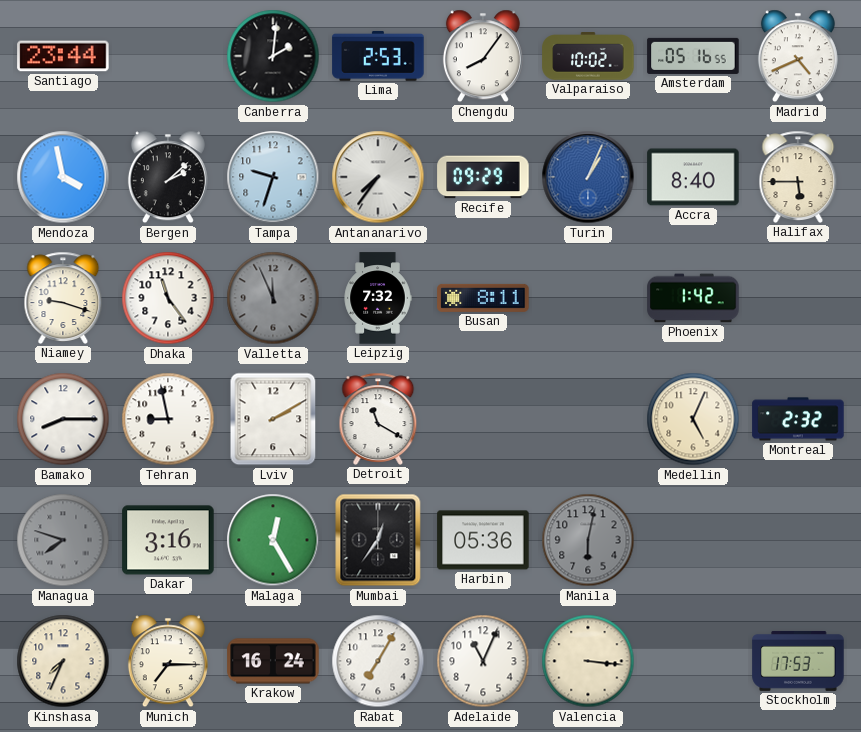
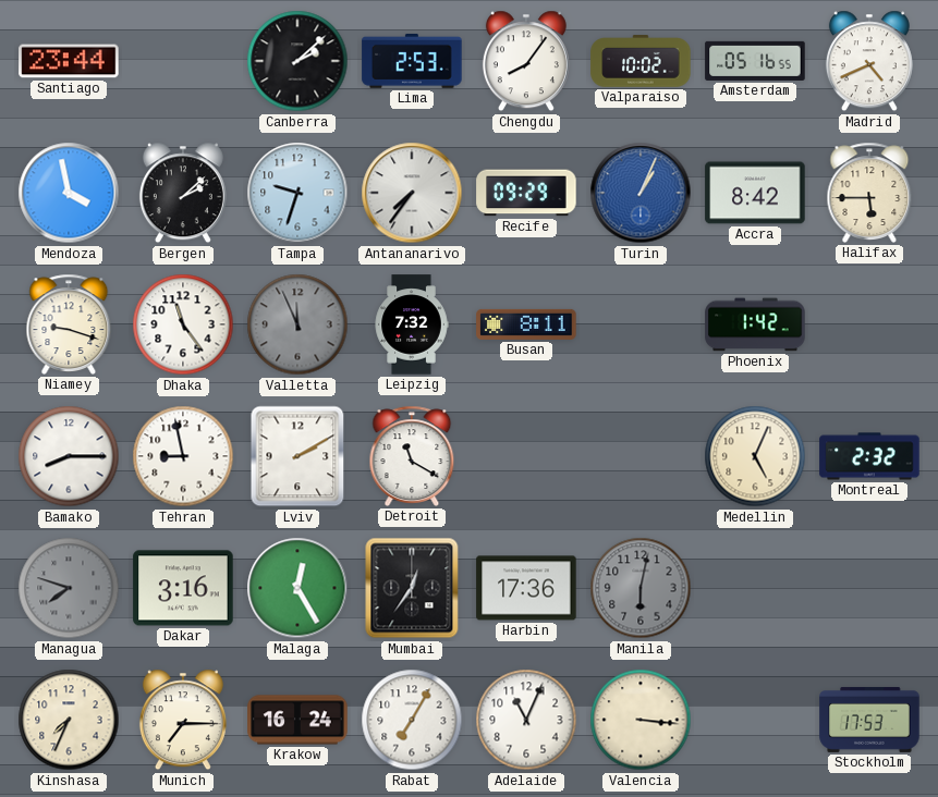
Canberra: 2:01 -> 2:08 (297, 61)
Accra: 8:40 -> 8:42 (755, 193)
Harbin: 05:36 -> 17:36 (526, 588)
